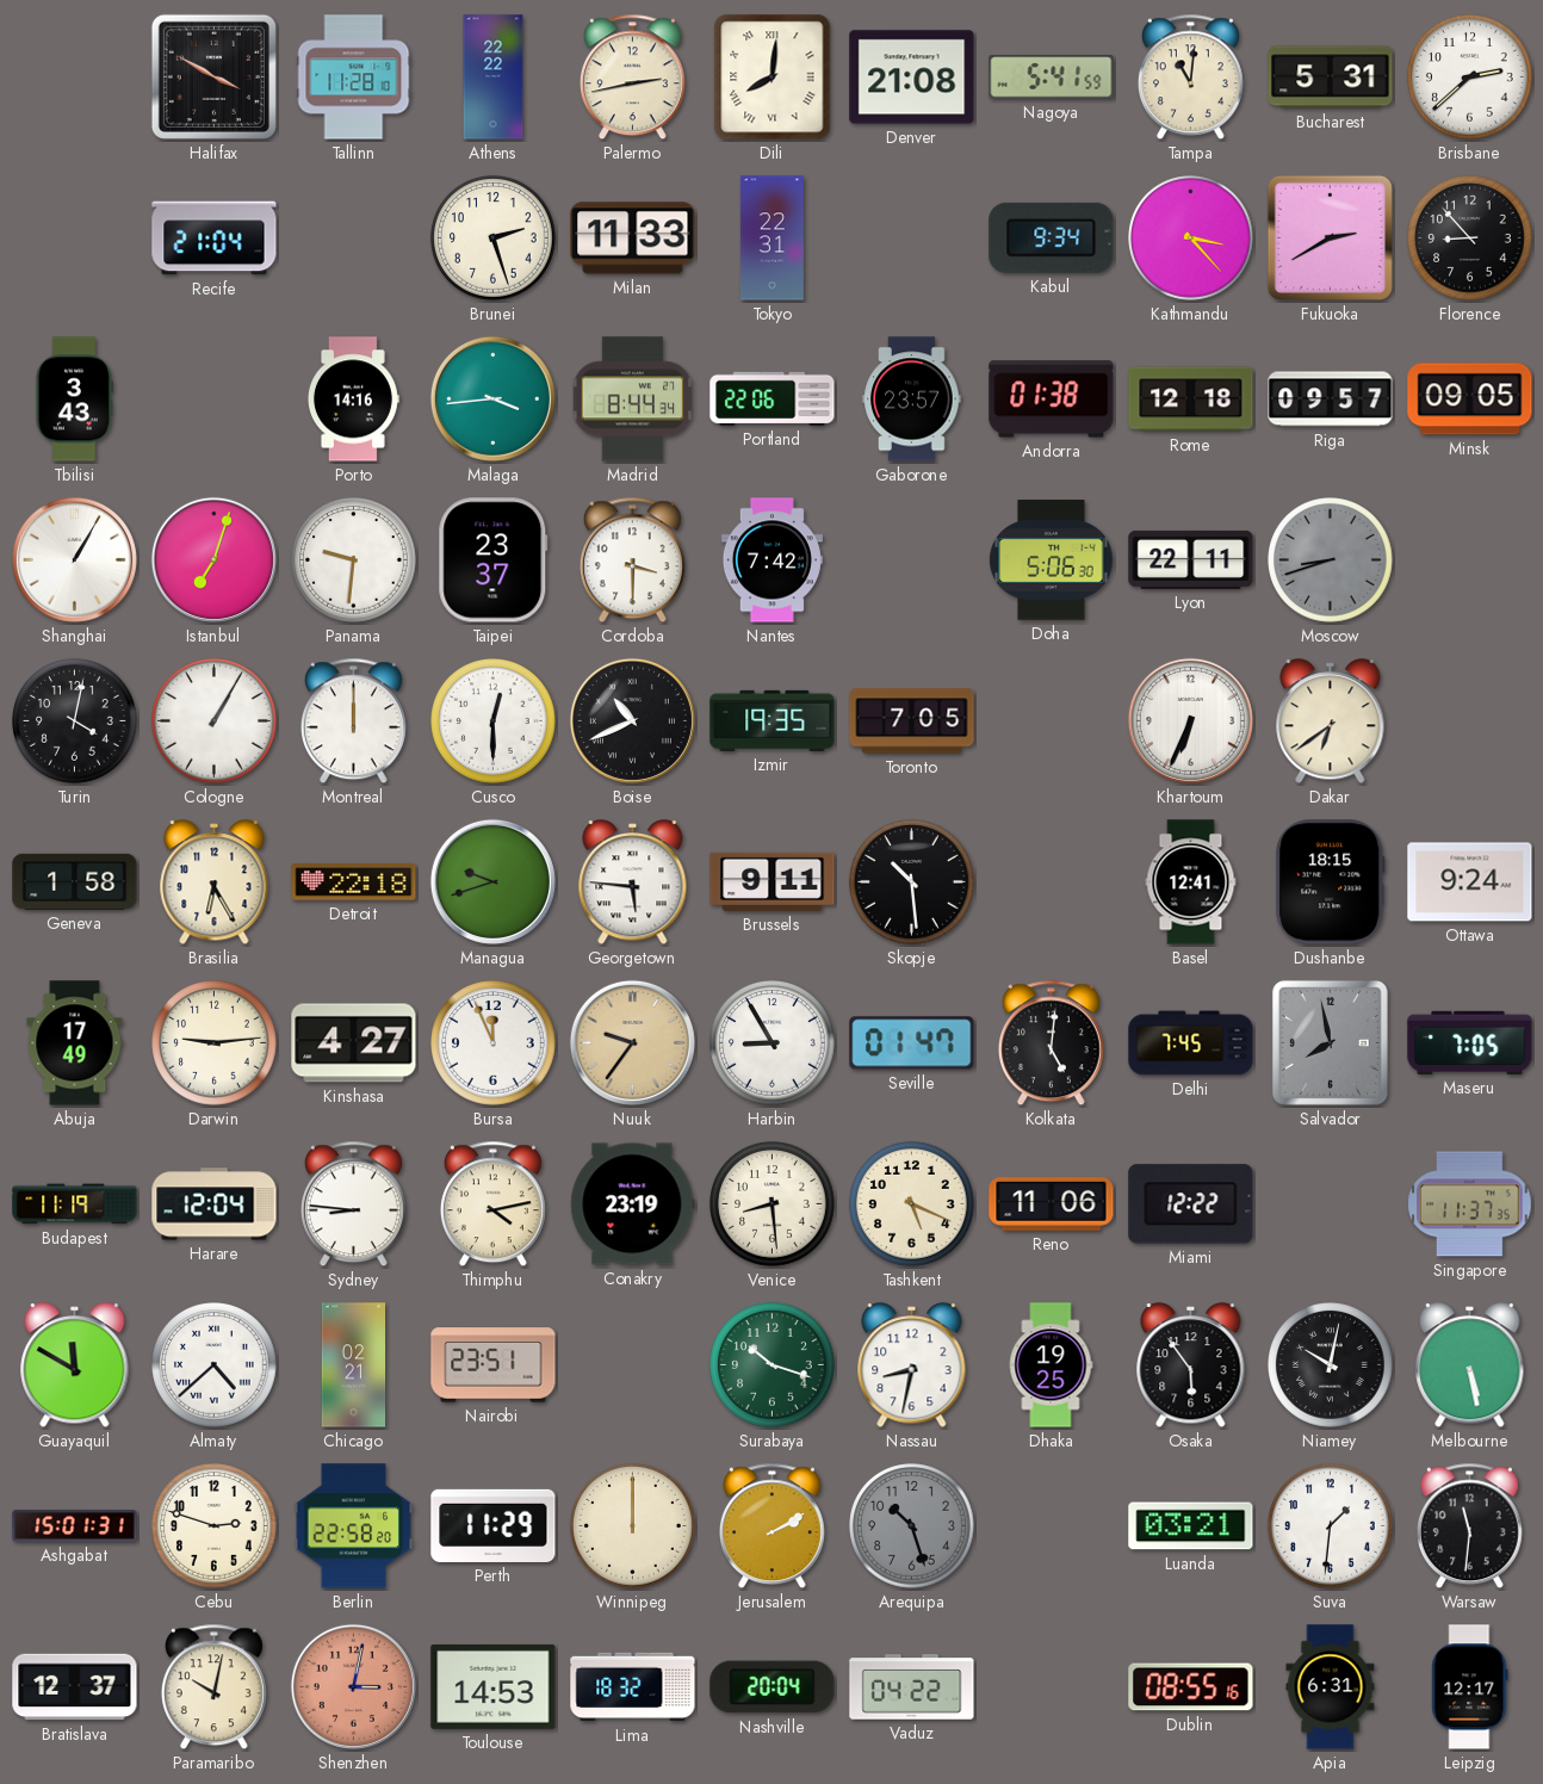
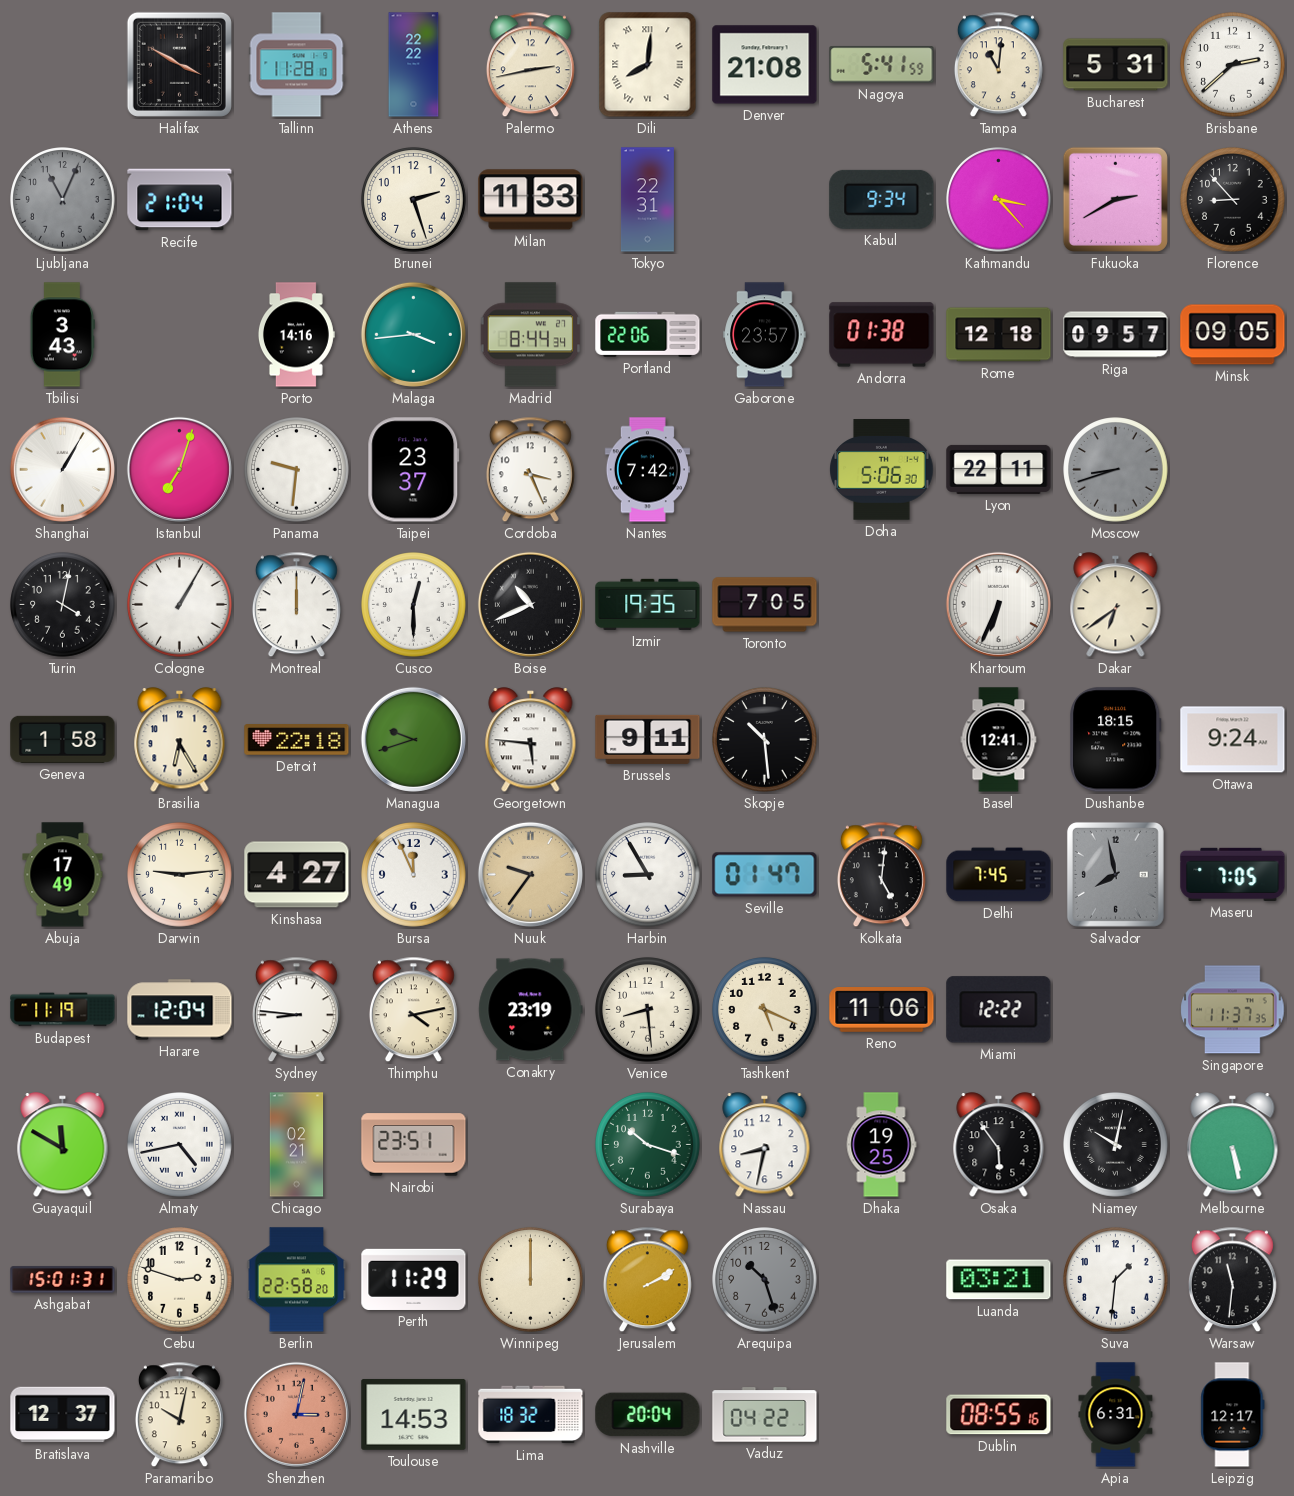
Ljubljana: none -> 11:04 (63, 200)
Cordoba: 3:30 -> 3:26 (530, 470)
Almaty: 4:38 -> 4:43 (180, 1145)
